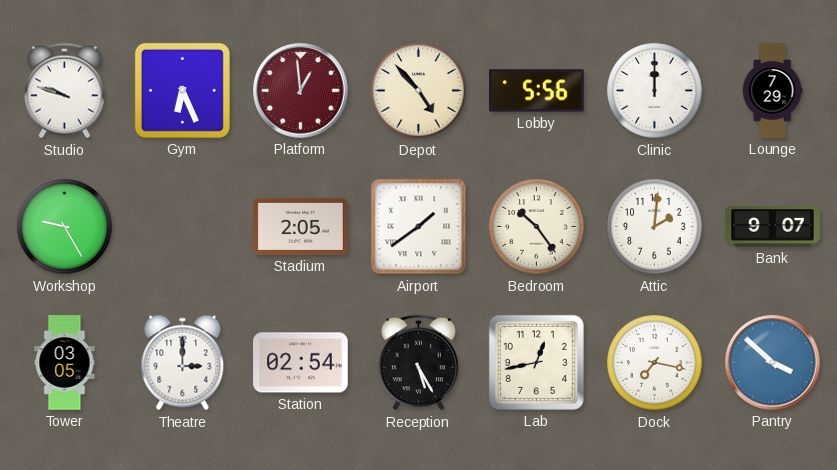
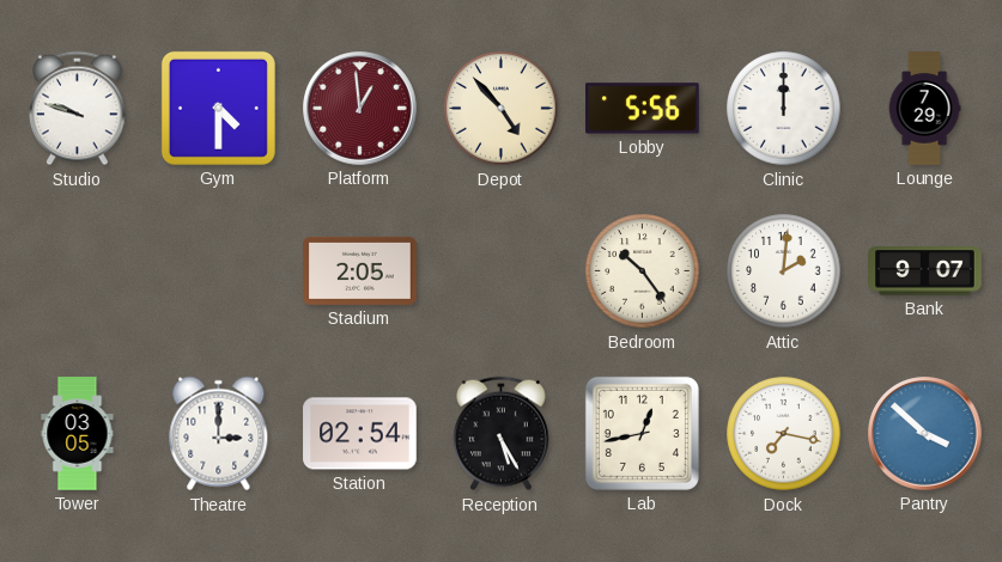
Gym: 6:26 -> 4:30 (218, 108)
Workshop: 9:25 -> none (65, 227)
Airport: 1:39 -> none (419, 227)
